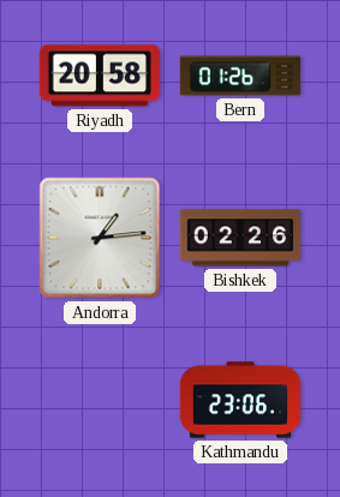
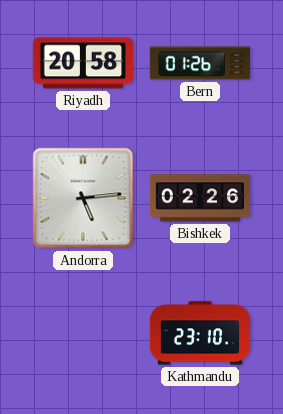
Andorra: 1:14 -> 5:14 (83, 198)
Kathmandu: 23:06 -> 23:10 (200, 333)
